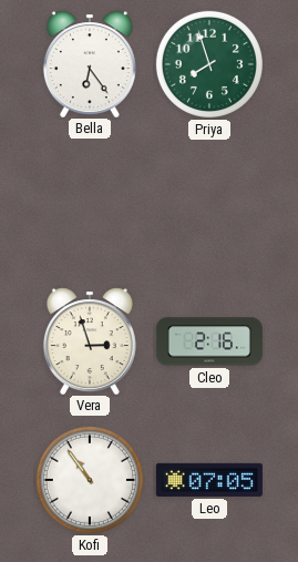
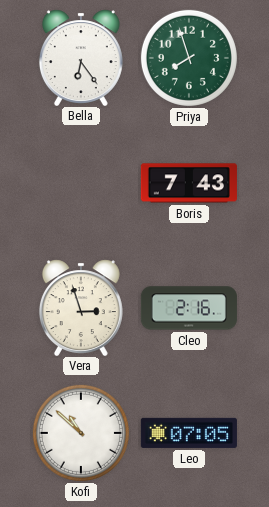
Boris: none -> 7:43 (189, 183)
Kofi: 10:54 -> 10:52 (81, 433)
